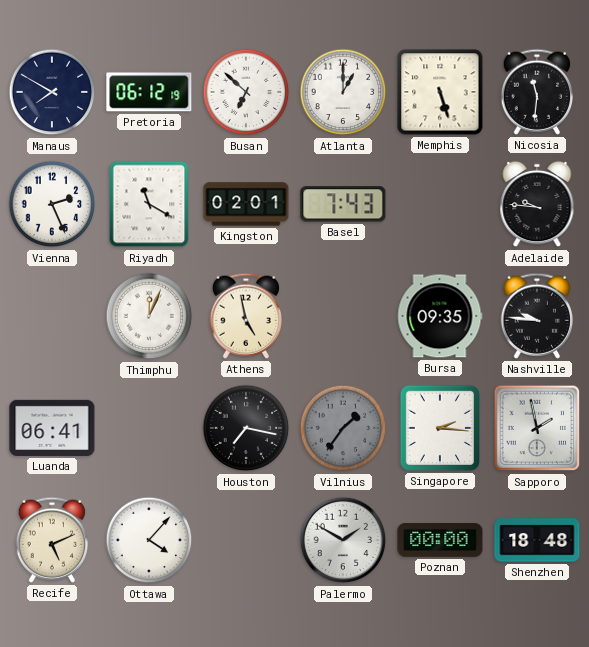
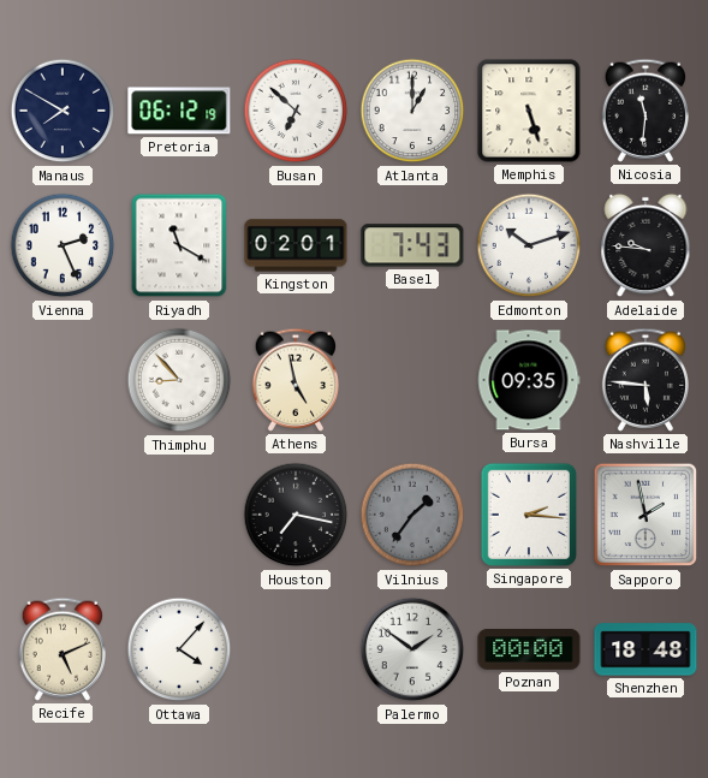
Edmonton: none -> 10:12 (529, 245)
Thimphu: 12:04 -> 8:53 (179, 380)
Nashville: 9:46 -> 5:46 (644, 380)
Luanda: 06:41 -> none (52, 428)
Palermo: 1:50 -> 1:51 (412, 649)
